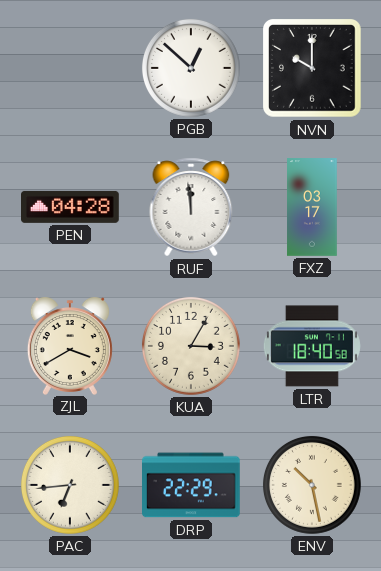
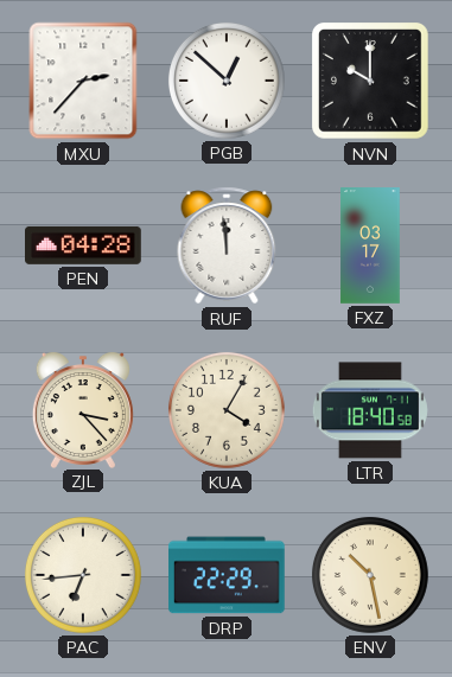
MXU: none -> 2:37 (83, 81)
ZJL: 3:40 -> 3:23 (83, 410)
KUA: 3:05 -> 4:05 (227, 410)
